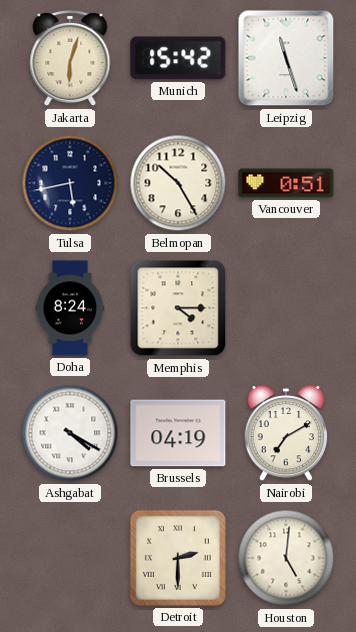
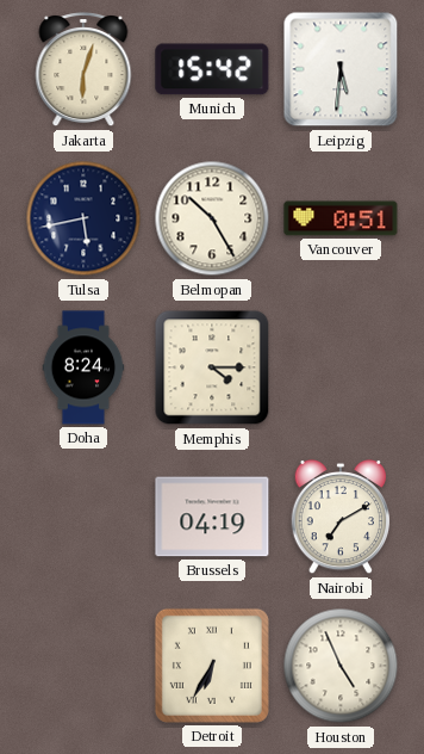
Leipzig: 11:27 -> 5:31 (341, 69)
Ashgabat: 4:20 -> none (70, 433)
Detroit: 2:30 -> 6:35 (212, 666)
Houston: 5:01 -> 4:56 (341, 666)
